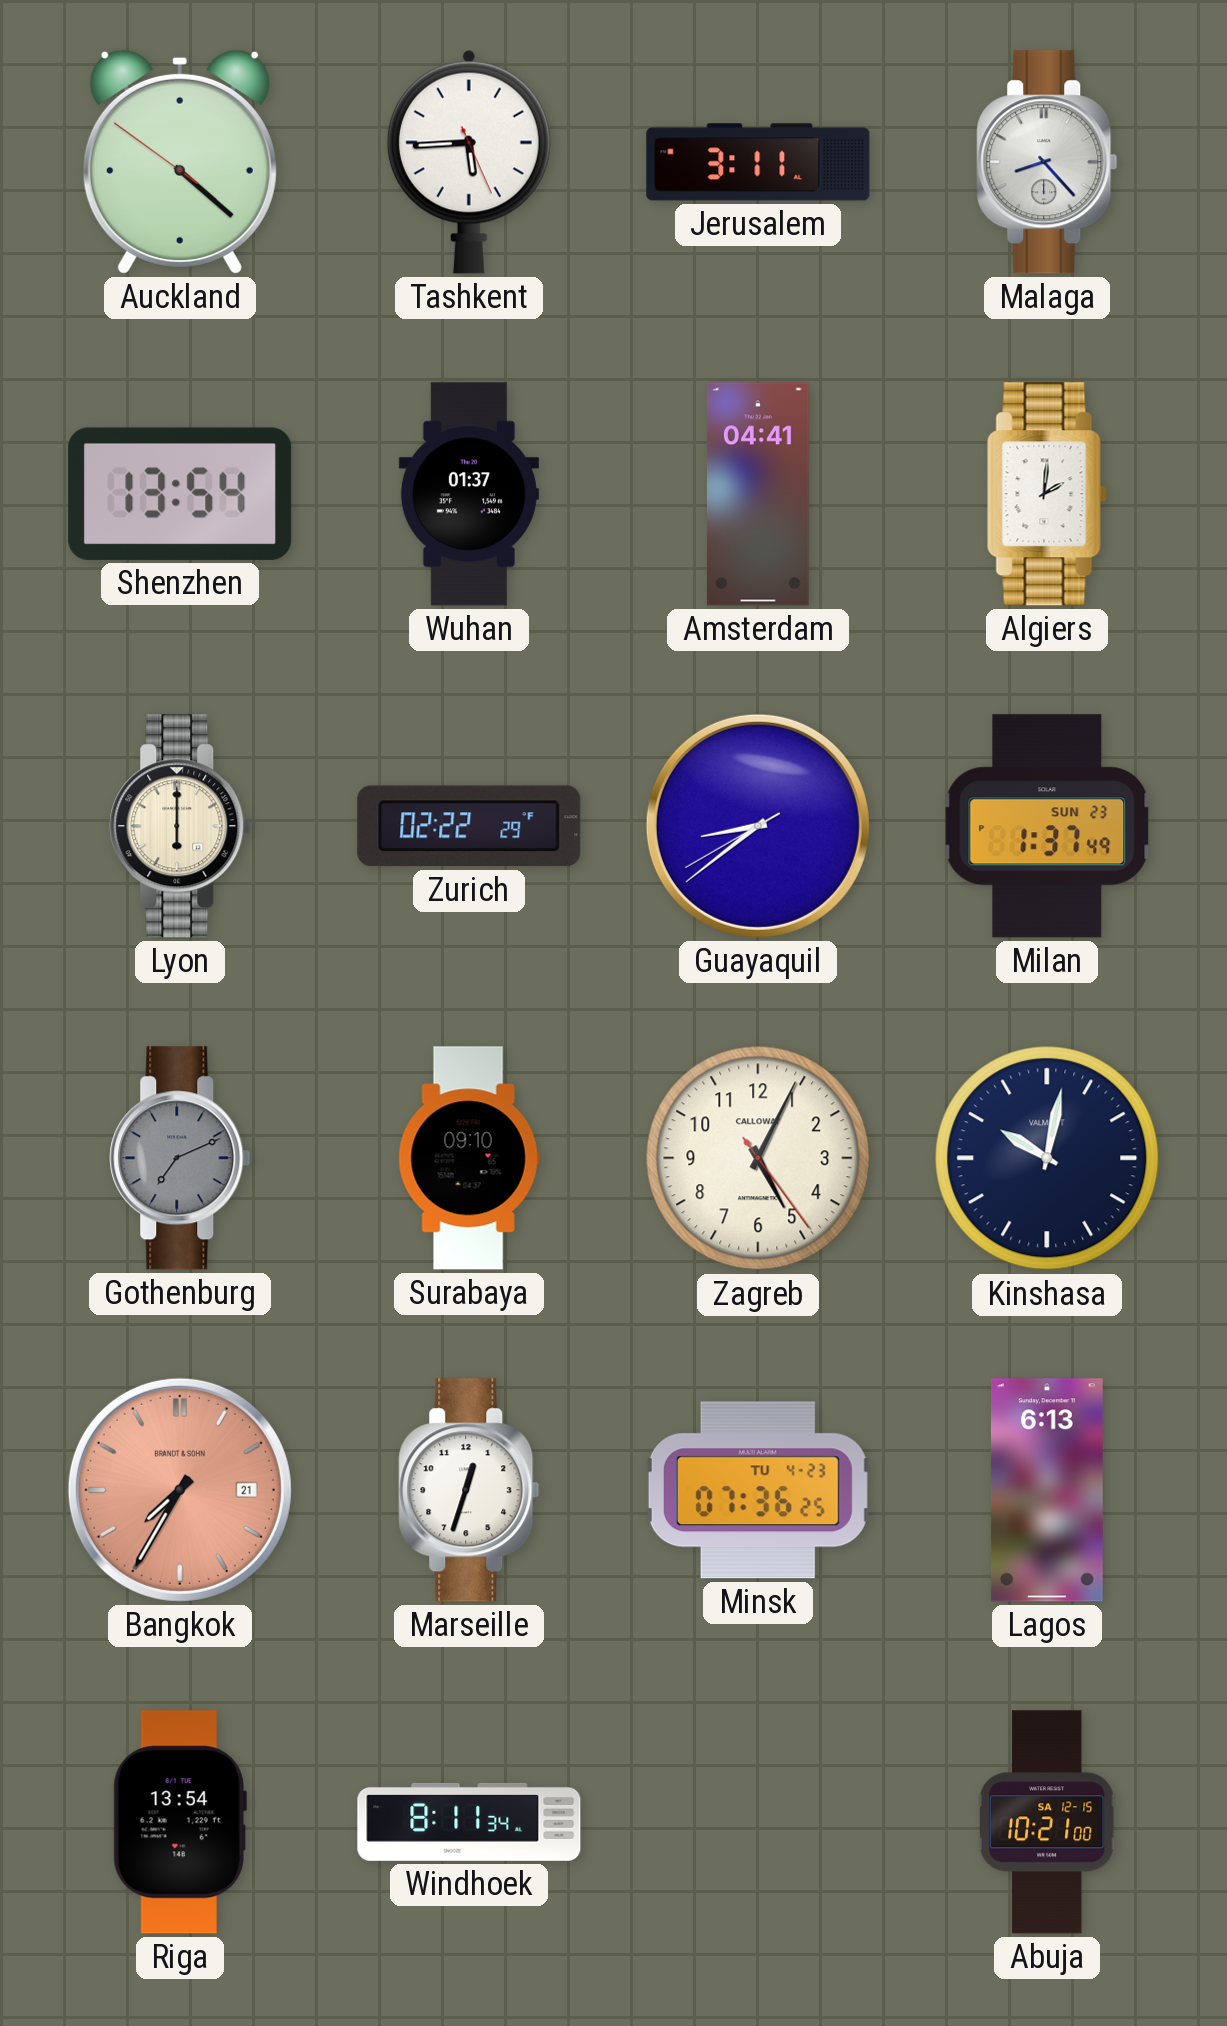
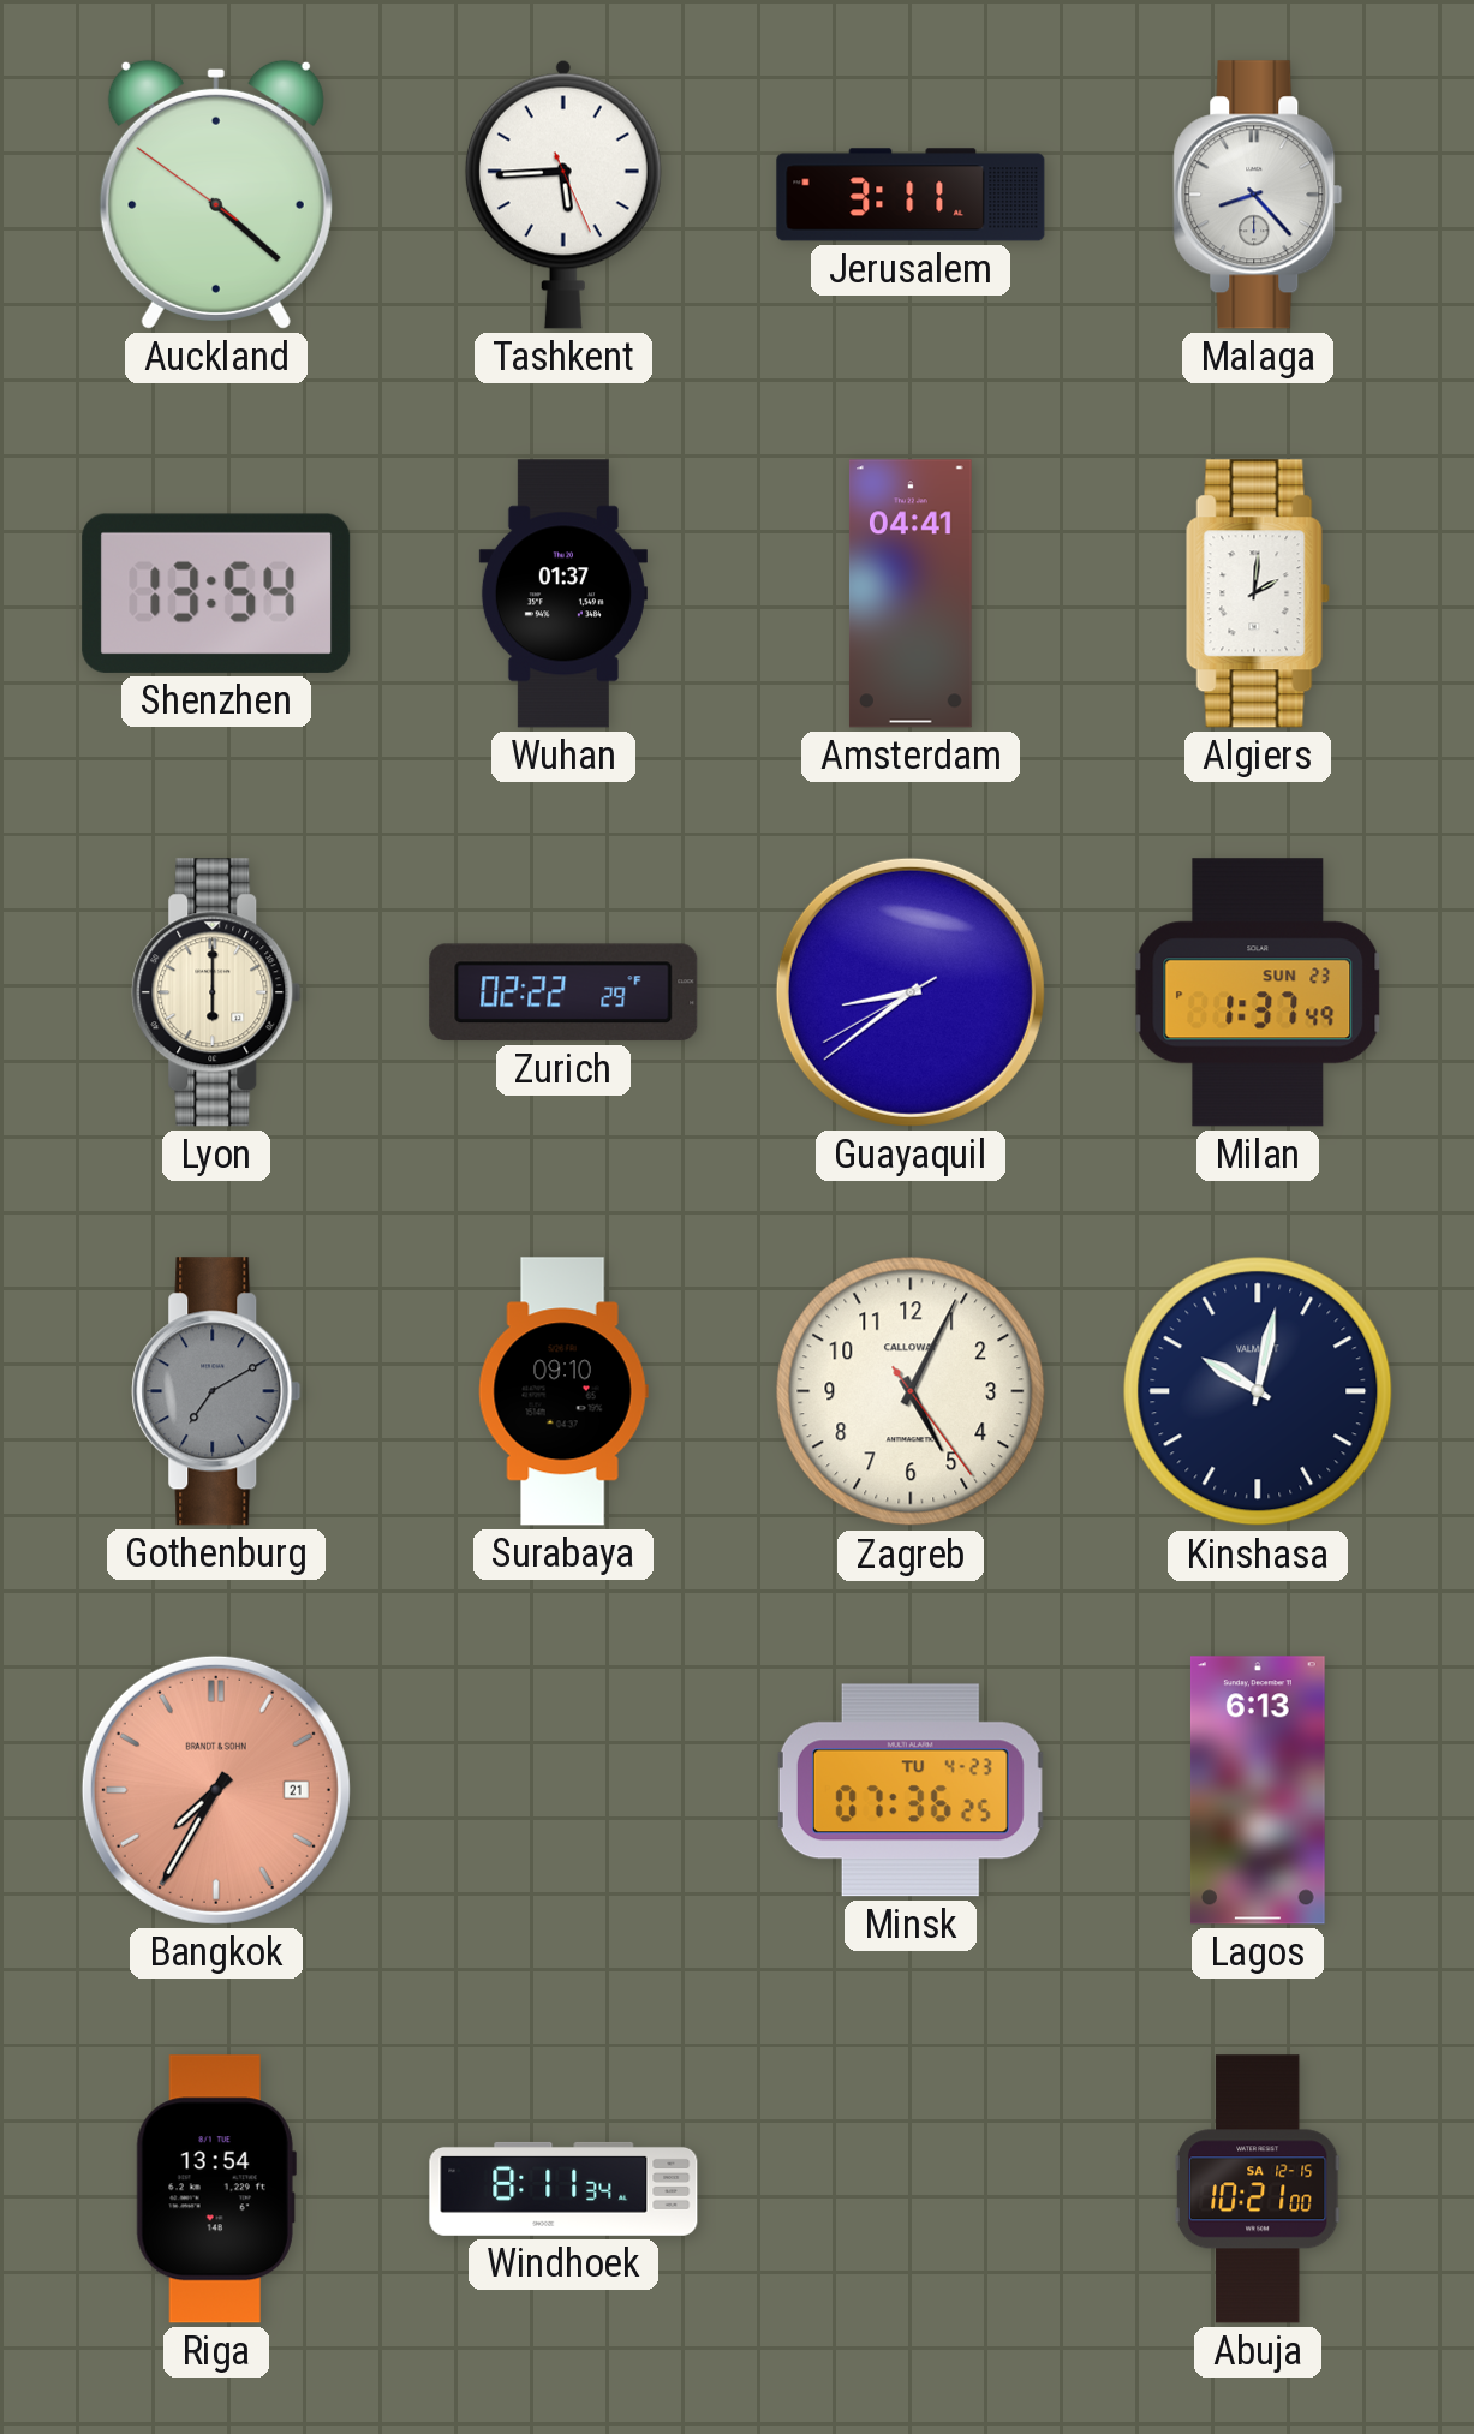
Gothenburg: 7:11 -> 7:10 (216, 1391)
Marseille: 12:33 -> none (469, 1490)
